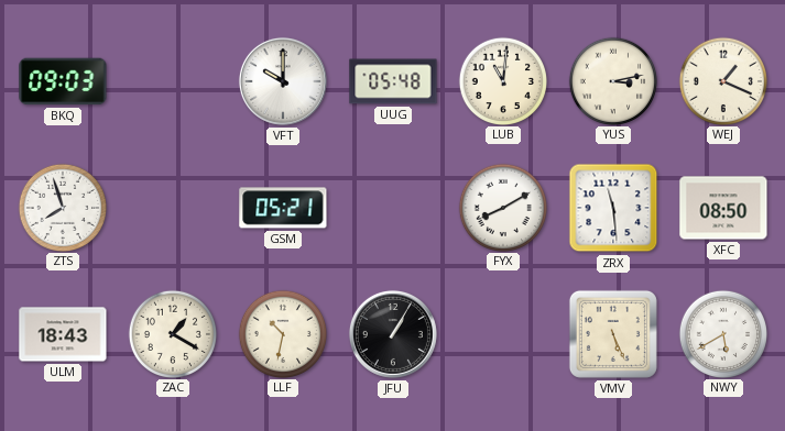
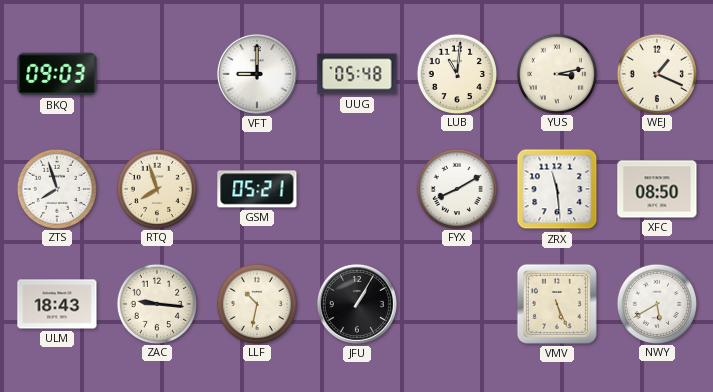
VFT: 10:00 -> 9:00 (257, 74)
RTQ: none -> 7:57 (156, 188)
ZAC: 1:20 -> 9:16 (156, 303)
